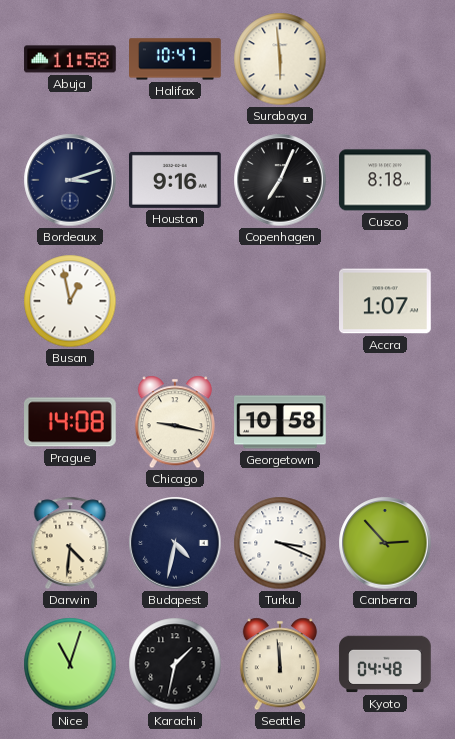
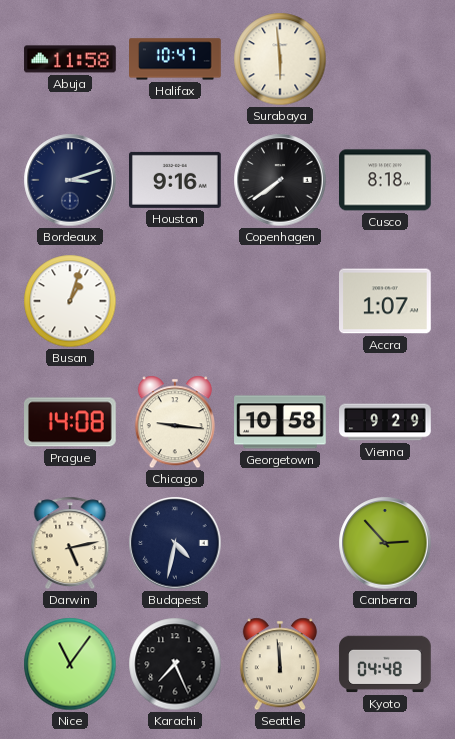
Copenhagen: 7:04 -> 7:39 (280, 180)
Busan: 12:58 -> 1:03 (70, 301)
Chicago: 9:17 -> 9:16 (175, 422)
Vienna: none -> 9:29 (385, 422)
Darwin: 4:31 -> 5:13 (70, 543)
Turku: 3:19 -> none (280, 543)
Nice: 11:03 -> 11:06 (70, 664)
Karachi: 1:32 -> 7:26 (175, 664)
